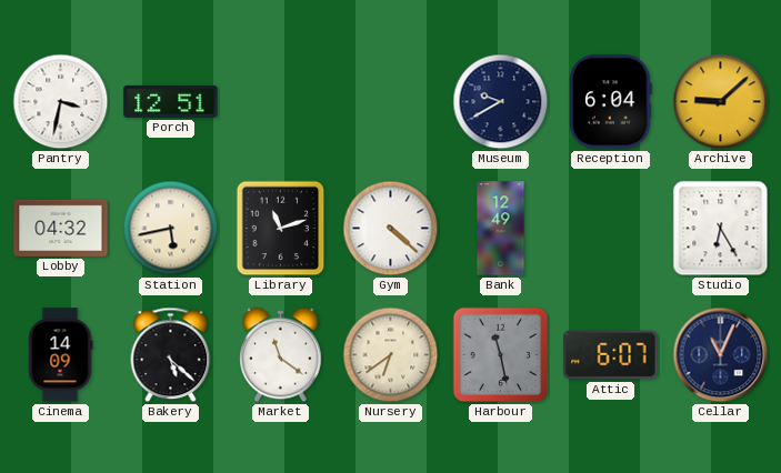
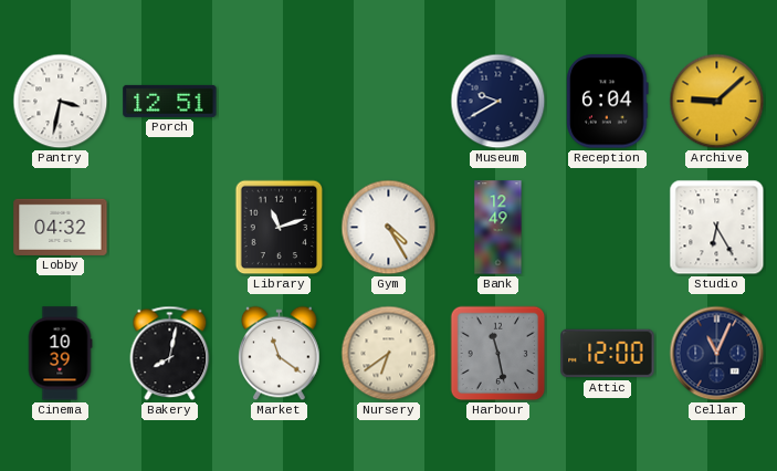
Station: 5:43 -> none (171, 229)
Gym: 4:22 -> 4:25 (389, 228)
Cinema: 14:09 -> 10:39 (60, 354)
Bakery: 5:22 -> 8:02 (170, 354)
Attic: 6:07 -> 12:00 (608, 354)
